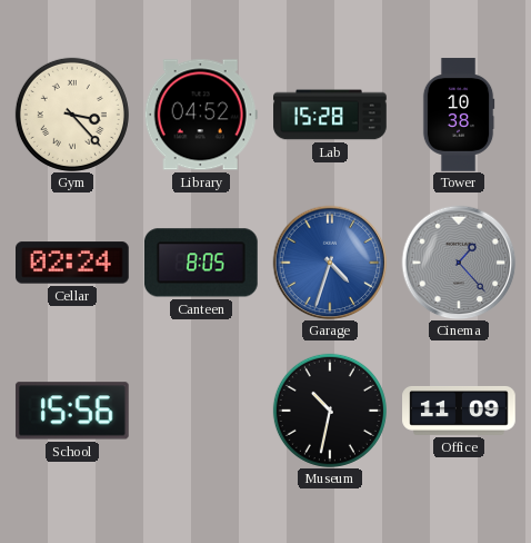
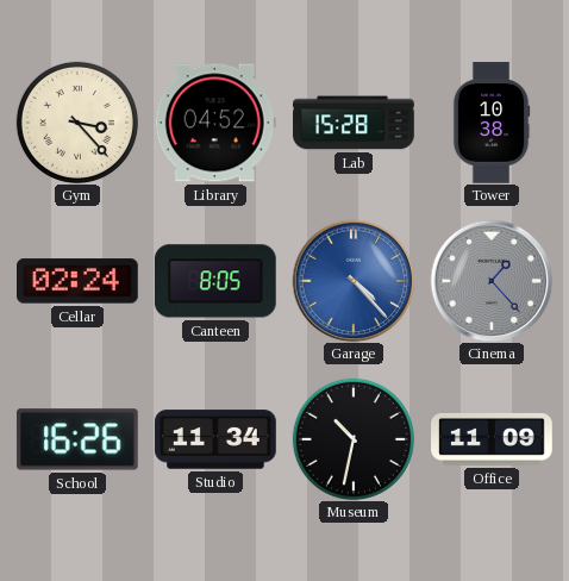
Garage: 4:33 -> 4:23 (354, 281)
School: 15:56 -> 16:26 (77, 439)
Studio: none -> 11:34 (215, 439)
